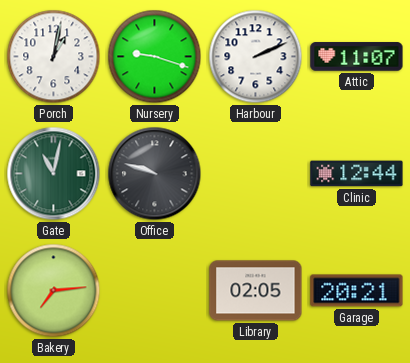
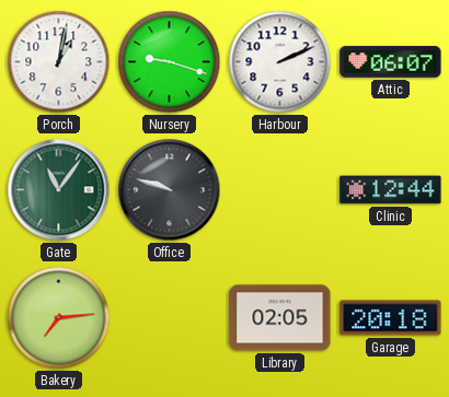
Attic: 11:07 -> 06:07 (391, 62)
Gate: 11:02 -> 11:06 (59, 190)
Garage: 20:21 -> 20:18 (391, 318)
